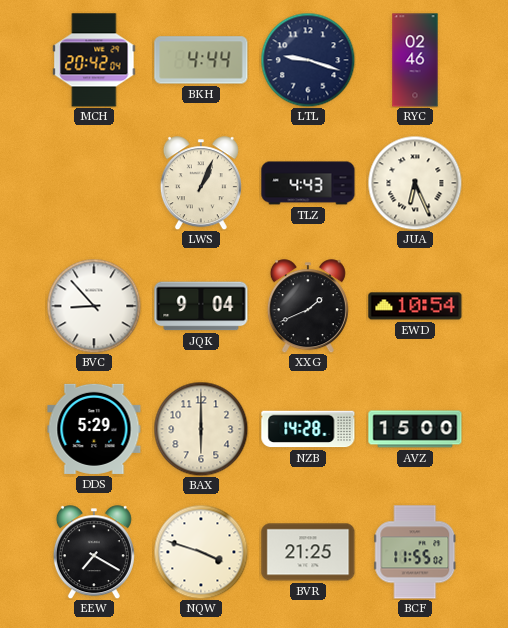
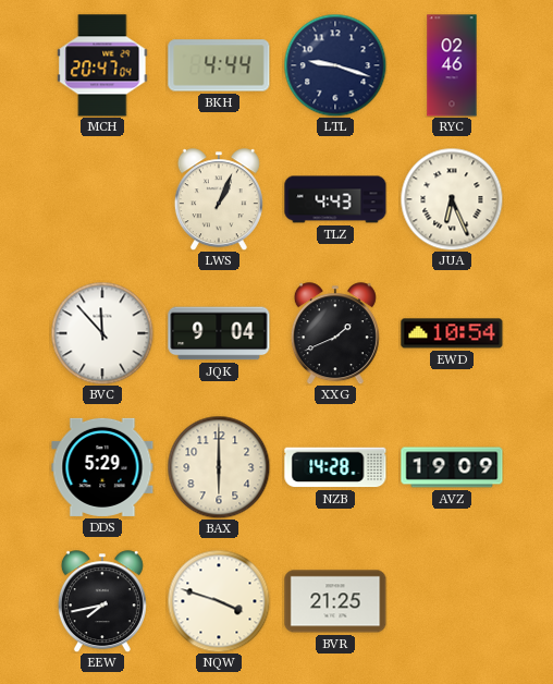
MCH: 20:42 -> 20:47 (102, 65)
BVC: 8:53 -> 11:53 (102, 333)
AVZ: 15:00 -> 19:09 (452, 467)
EEW: 7:20 -> 7:43 (102, 601)
BCF: 11:55 -> none (415, 552)
